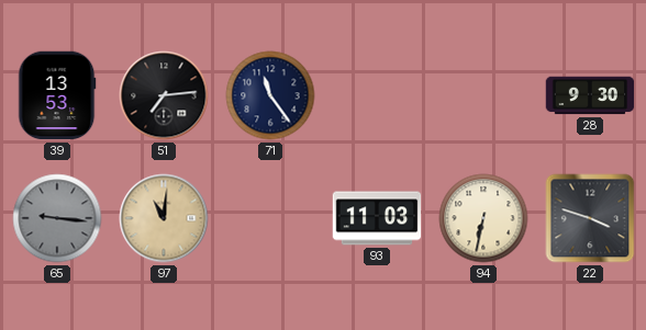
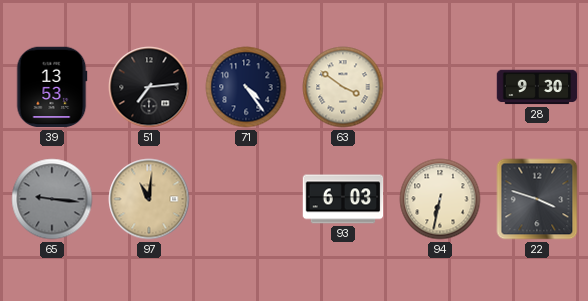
71: 11:24 -> 4:24 (246, 87)
63: none -> 3:51 (343, 87)
93: 11:03 -> 6:03 (343, 199)
